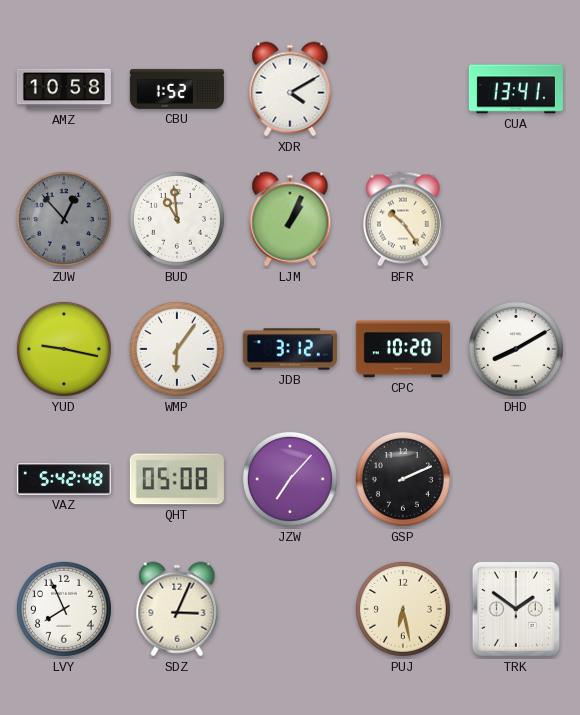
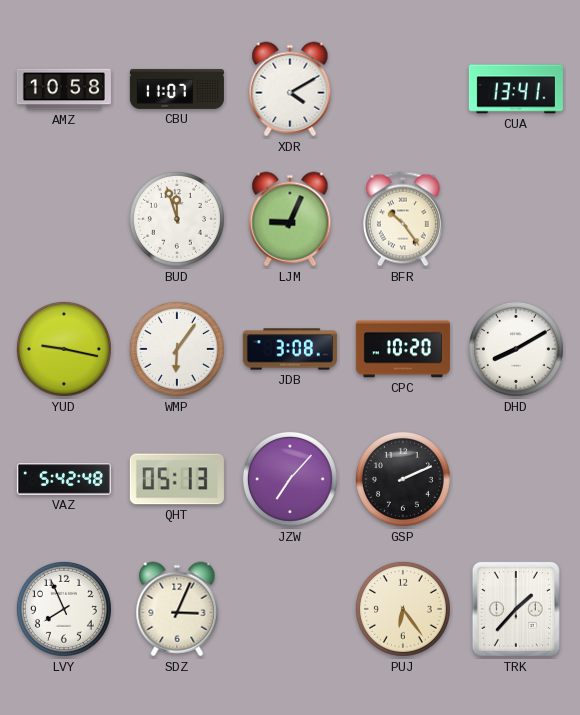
CBU: 1:52 -> 11:07 (177, 89)
ZUW: 12:53 -> none (64, 219)
BUD: 10:59 -> 11:57 (177, 219)
LJM: 1:04 -> 9:04 (290, 219)
JDB: 3:12 -> 3:08 (290, 349)
QHT: 05:08 -> 05:13 (177, 479)
PUJ: 6:28 -> 6:24 (403, 609)
TRK: 1:51 -> 1:37 (516, 609)
